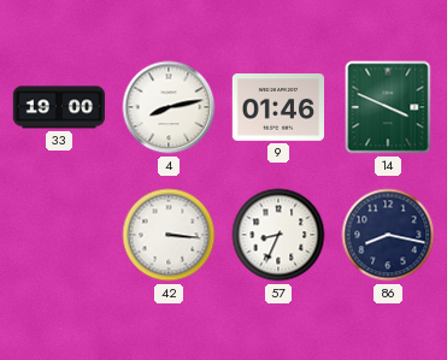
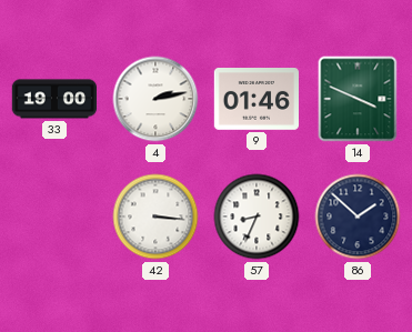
4: 8:13 -> 2:13 (155, 99)
86: 8:17 -> 1:52 (358, 217)
